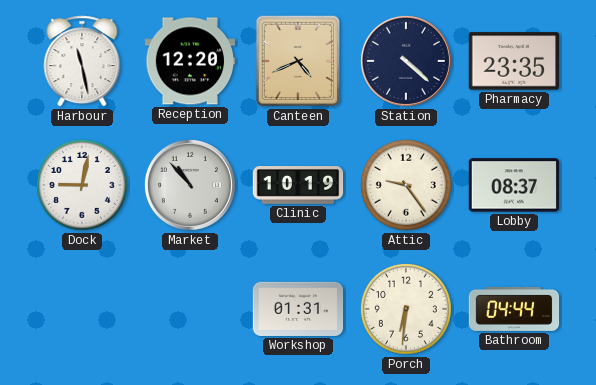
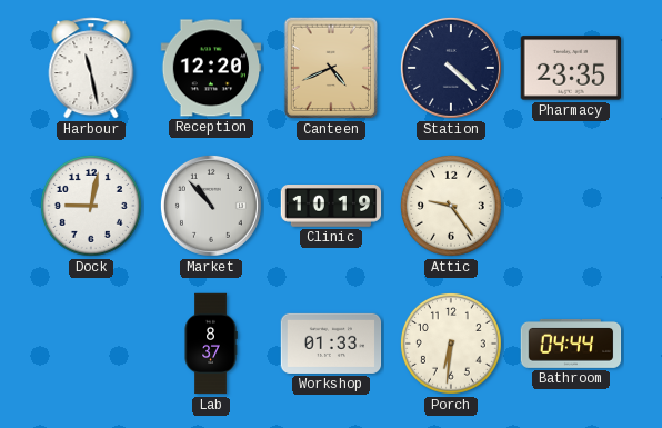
Lobby: 08:37 -> none (514, 185)
Lab: none -> 8:37 (211, 344)
Workshop: 01:31 -> 01:33 (331, 344)
